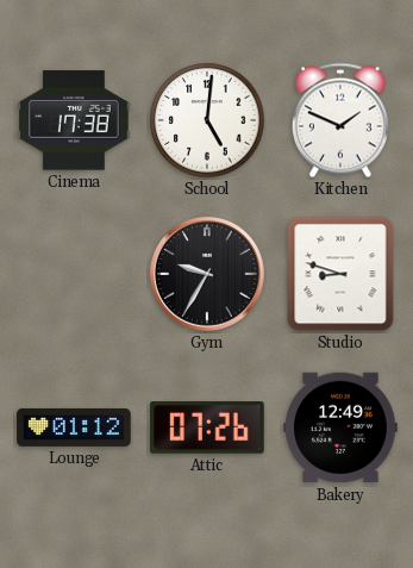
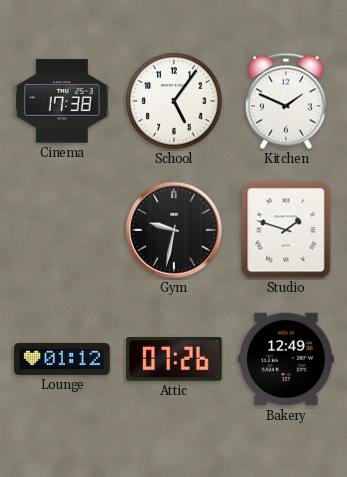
School: 5:01 -> 5:06 (174, 101)
Gym: 9:35 -> 9:32 (175, 231)
Studio: 8:48 -> 1:48 (286, 230)
